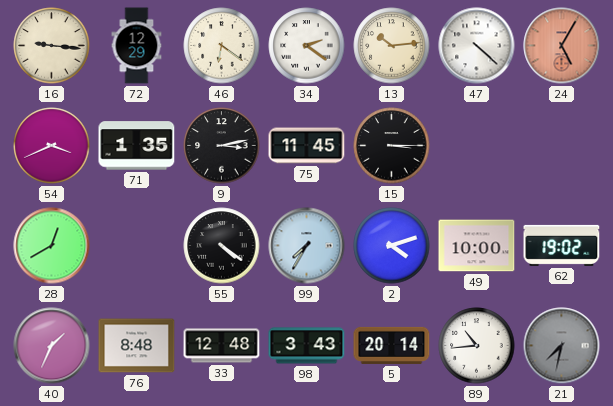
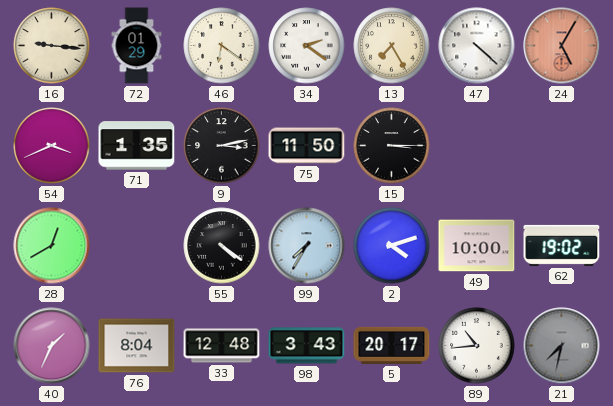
72: 12:29 -> 01:29 (137, 46)
13: 10:14 -> 7:25 (392, 46)
75: 11:45 -> 11:50 (307, 146)
76: 8:48 -> 8:04 (137, 346)
5: 20:14 -> 20:17 (392, 345)
